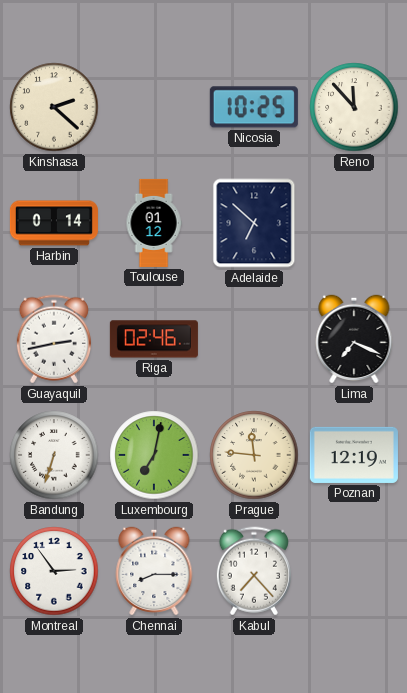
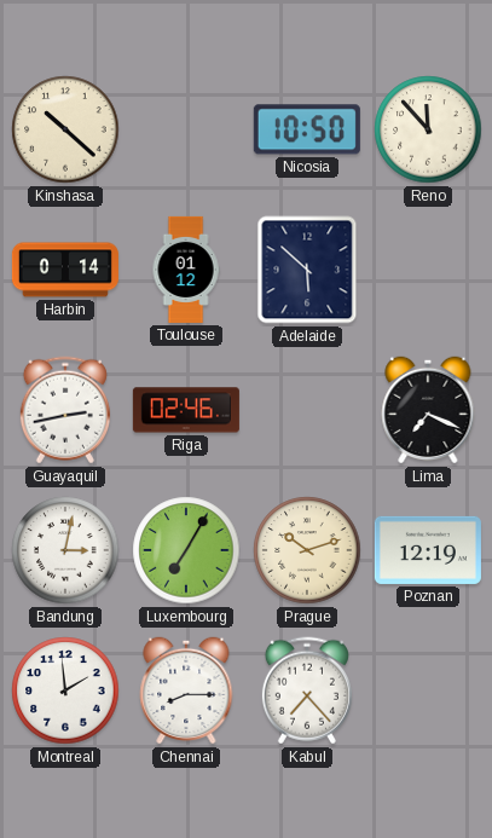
Kinshasa: 2:22 -> 10:22 (65, 129)
Nicosia: 10:25 -> 10:50 (307, 129)
Adelaide: 6:52 -> 5:52 (307, 270)
Bandung: 6:33 -> 3:02 (65, 550)
Luxembourg: 7:02 -> 7:05 (186, 550)
Prague: 11:46 -> 10:12 (307, 550)
Montreal: 2:54 -> 1:59 (65, 690)
